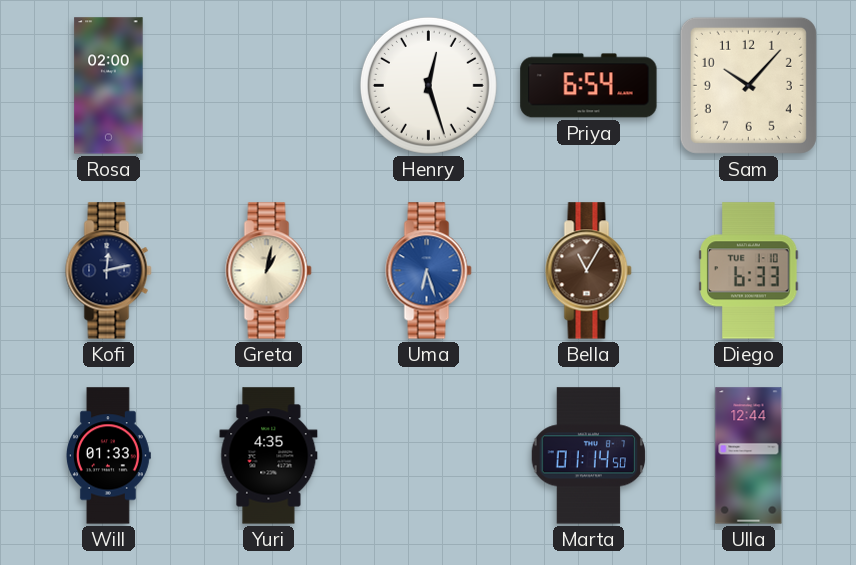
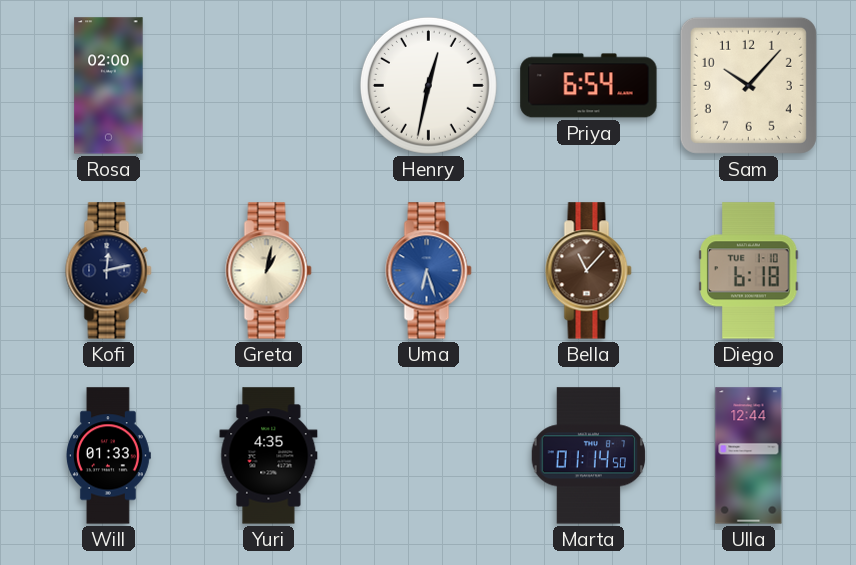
Henry: 12:27 -> 12:32 (428, 85)
Bella: 11:05 -> 11:07 (589, 271)
Diego: 6:33 -> 6:18 (749, 271)
